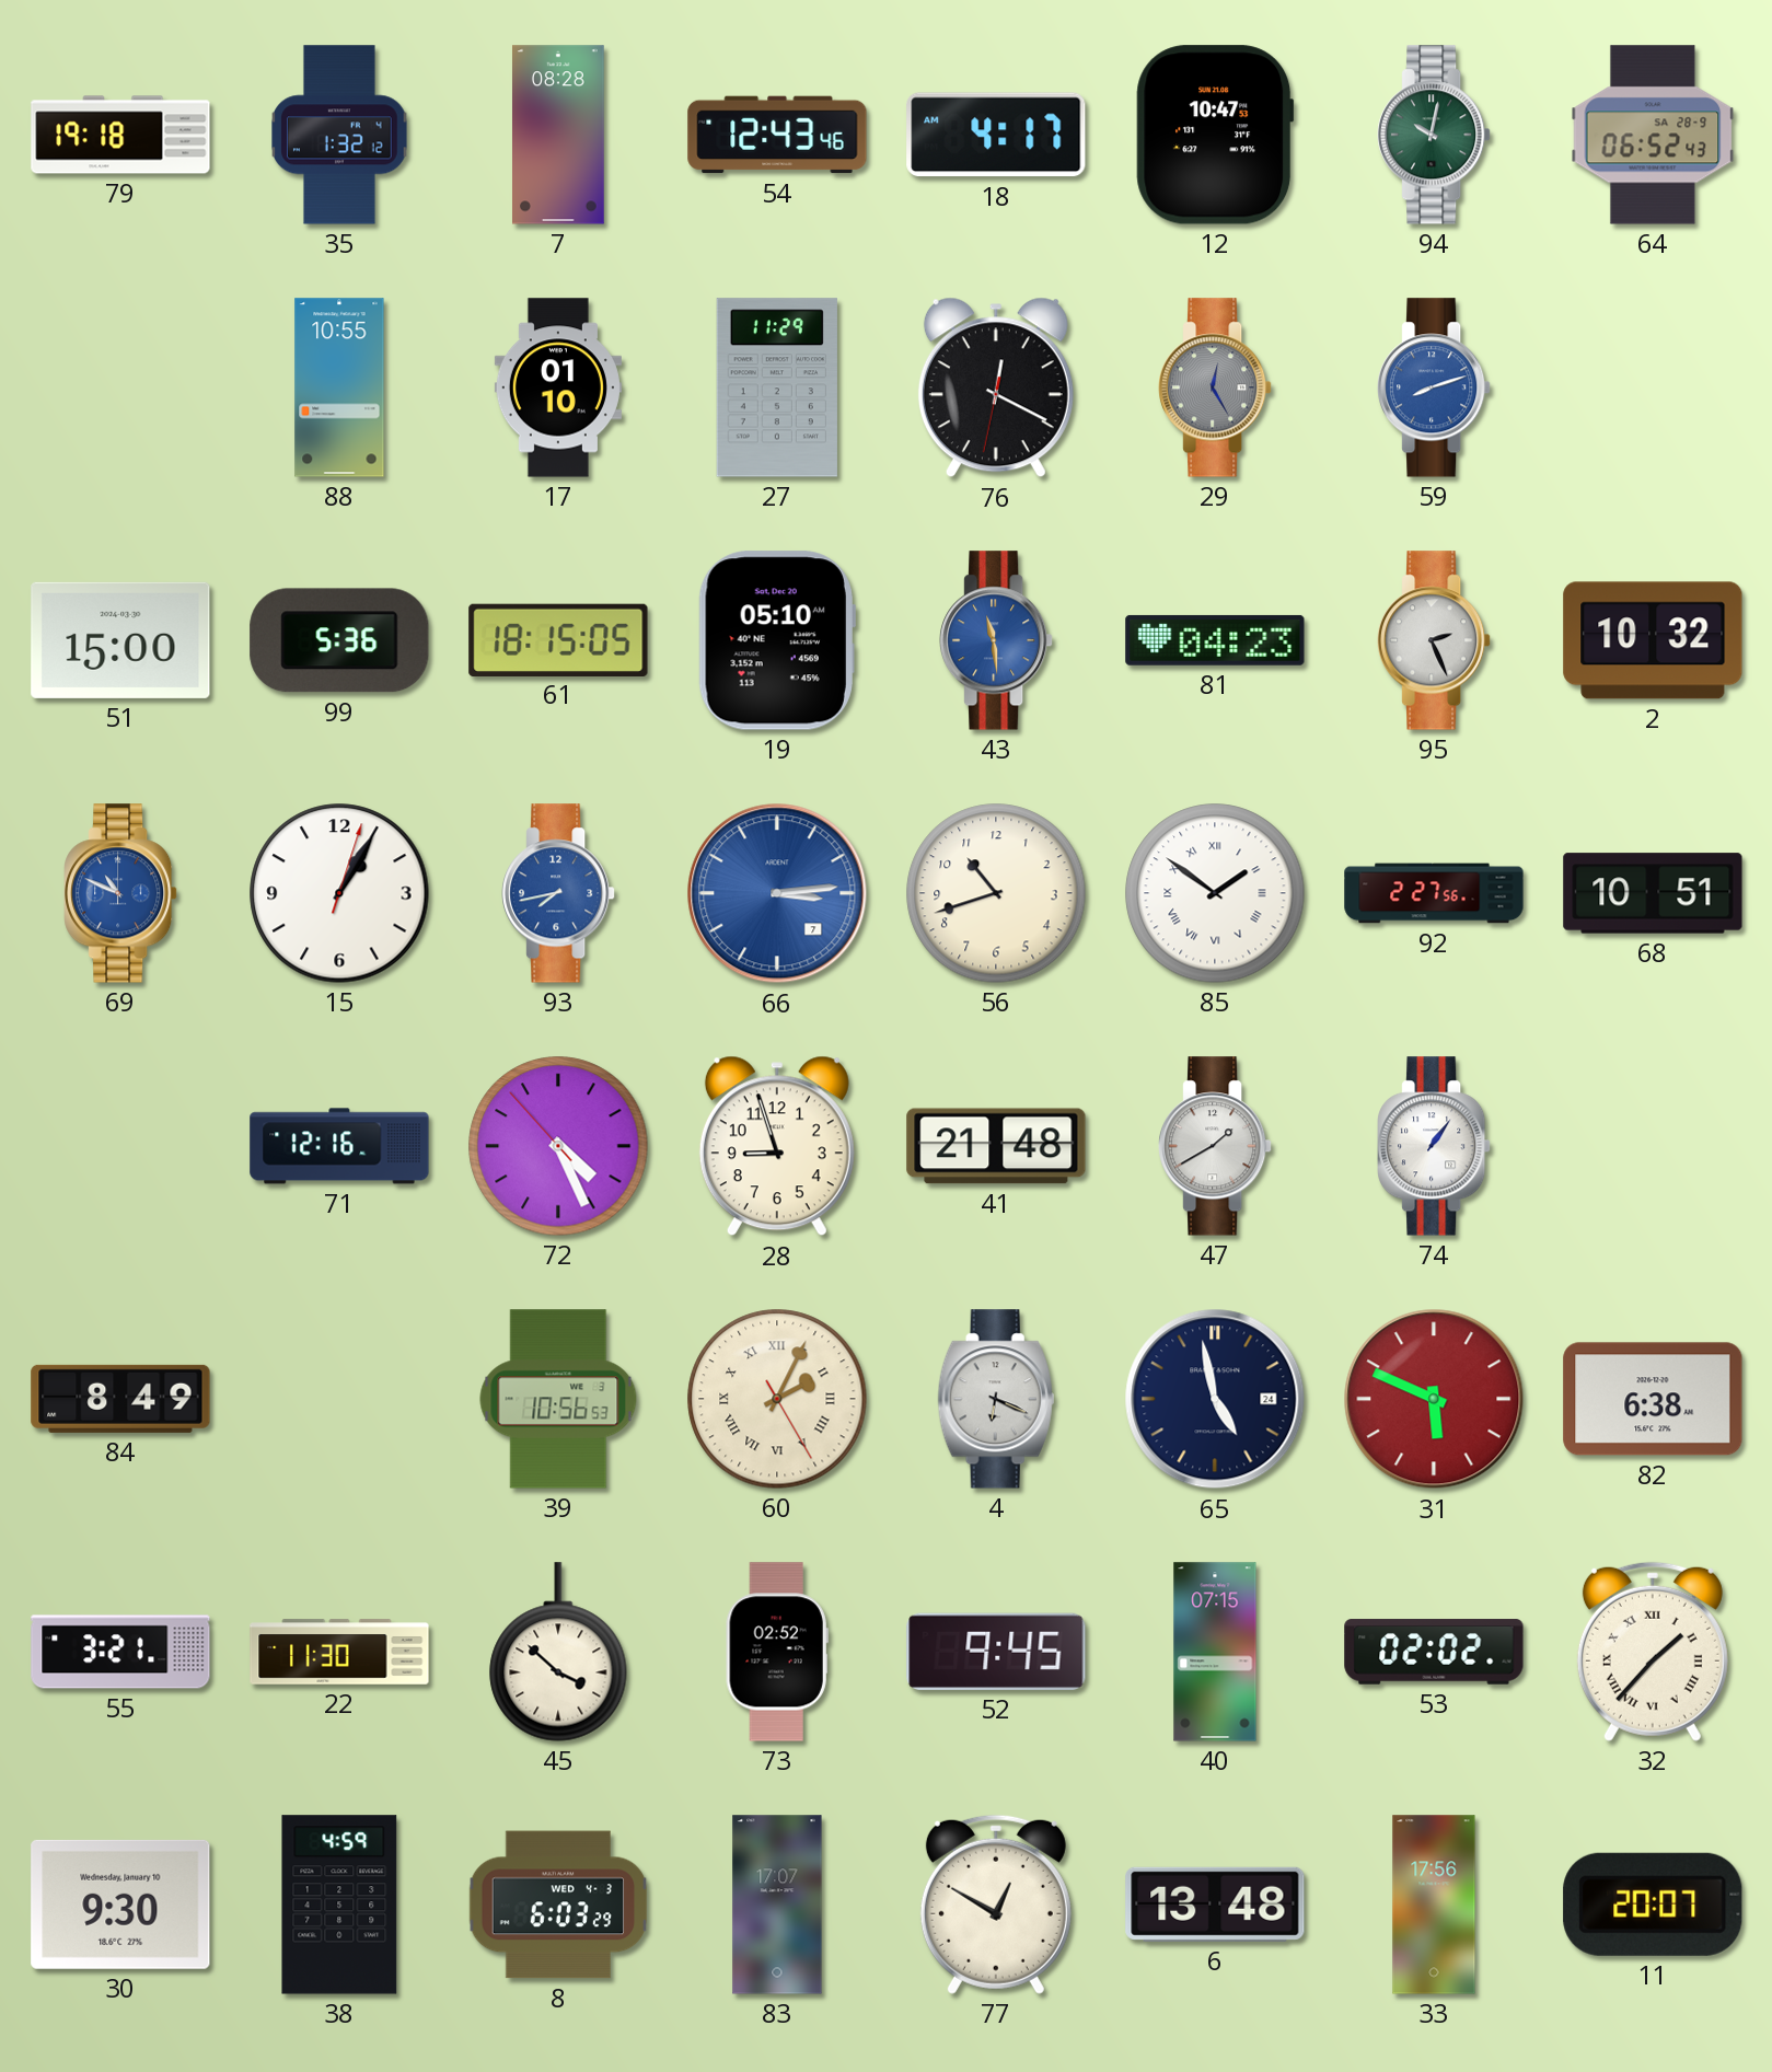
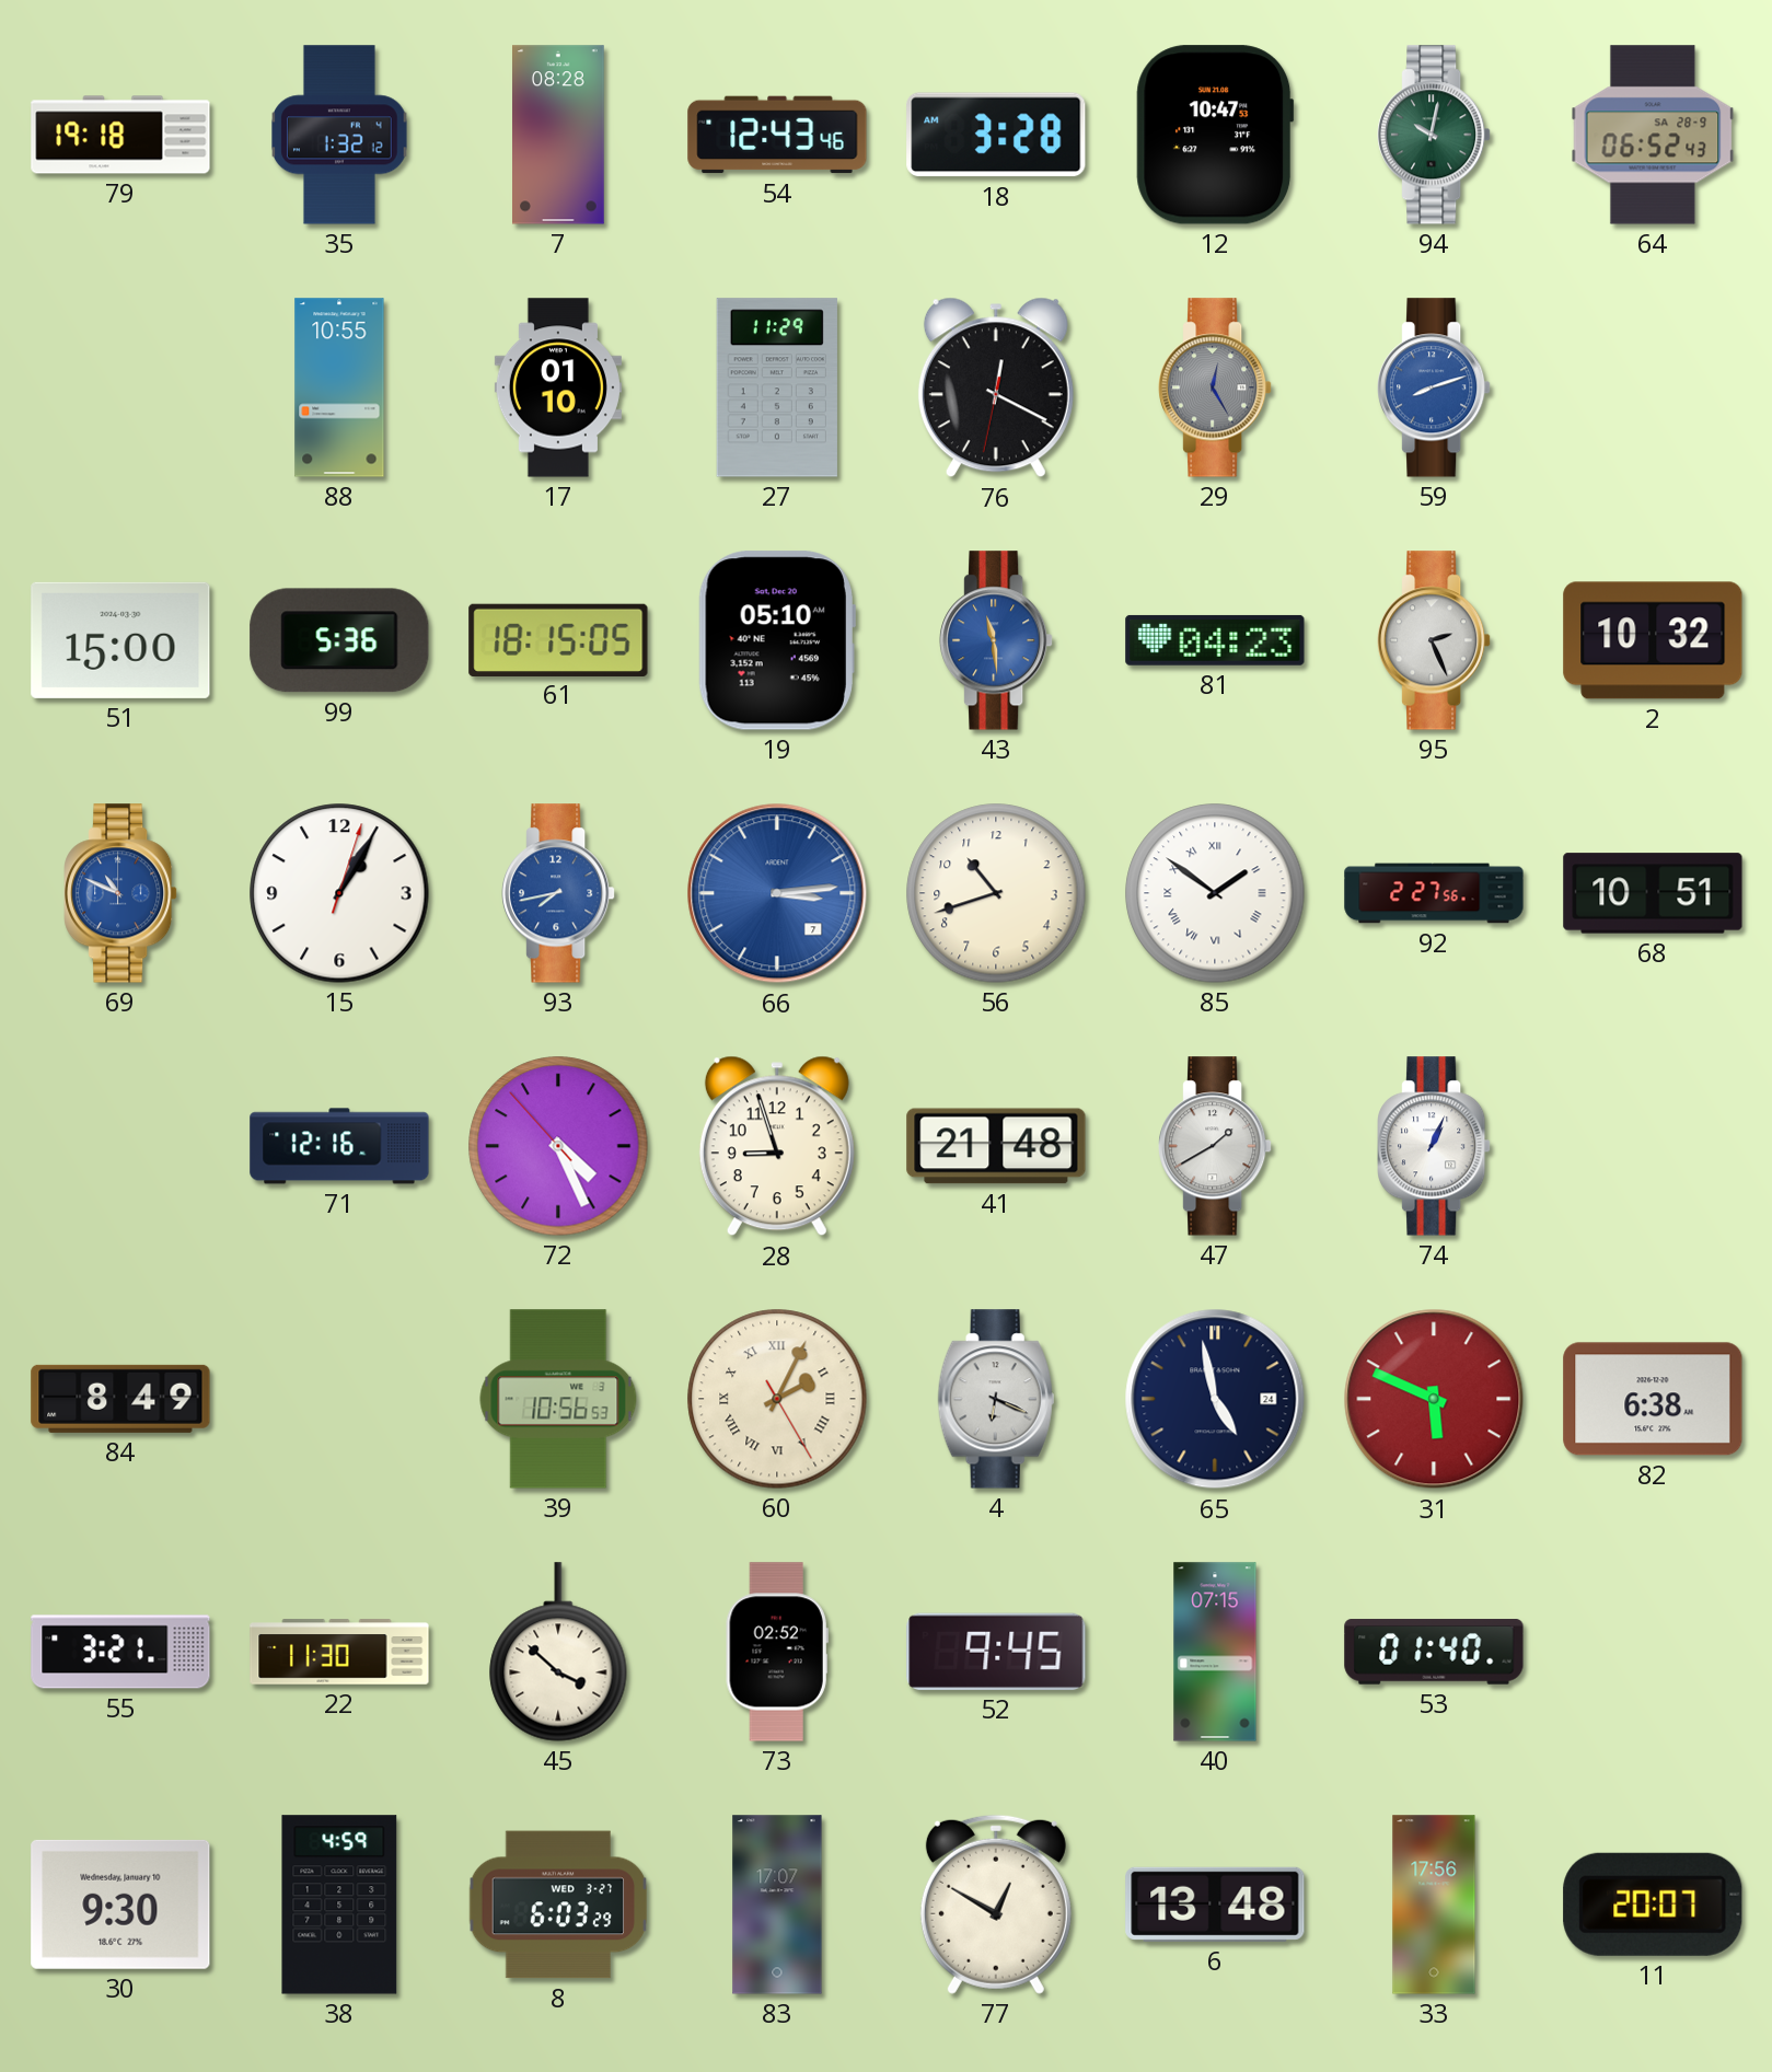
18: 4:17 -> 3:28 (996, 135)
74: 1:06 -> 1:04 (1434, 1146)
53: 02:02 -> 01:40 (1434, 1652)
32: 1:37 -> none (1653, 1652)
8 date: WED 4-3 -> WED 3-27 (558, 1905)
